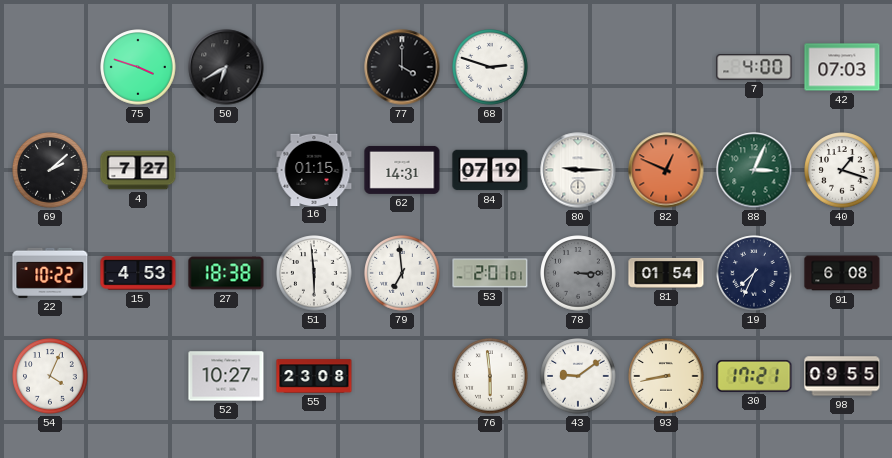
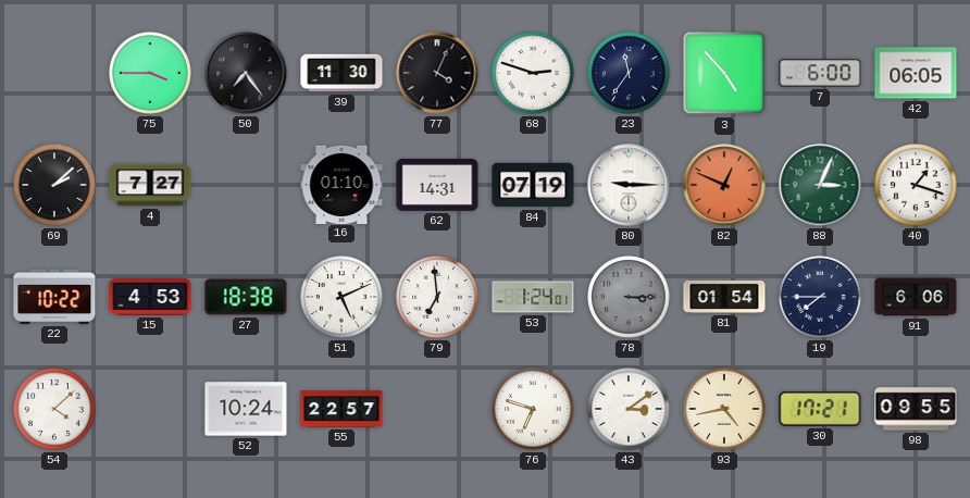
75: 3:48 -> 3:45 (150, 73)
50: 6:40 -> 7:24 (246, 73)
39: none -> 11:30 (341, 73)
77: 4:00 -> 4:04 (437, 73)
23: none -> 11:36 (629, 73)
3: none -> 4:53 (724, 73)
7: 4:00 -> 6:00 (820, 73)
42: 07:03 -> 06:05 (916, 73)
16: 01:15 -> 01:10 (341, 184)
51: 5:59 -> 5:11 (341, 297)
53: 2:01 -> 1:24 (533, 297)
19: 7:34 -> 7:45 (820, 297)
91: 6:08 -> 6:06 (916, 297)
54: 4:04 -> 4:08 (54, 409)
52: 10:27 -> 10:24 (246, 409)
55: 23:08 -> 22:57 (341, 409)
76: 5:59 -> 6:48 (533, 409)
43: 9:09 -> 3:09 (629, 409)
93: 8:43 -> 4:43 (724, 409)
